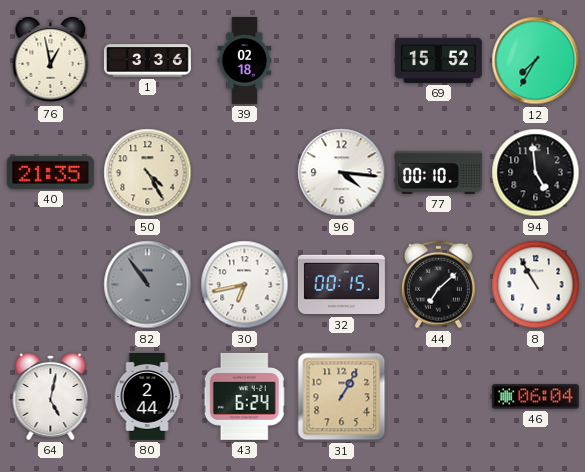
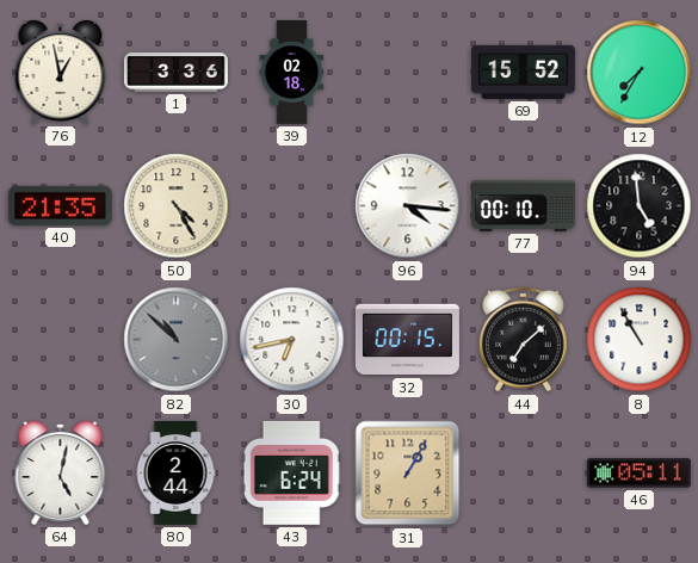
82: 10:54 -> 10:52 (177, 340)
46: 06:04 -> 05:11 (638, 474)
